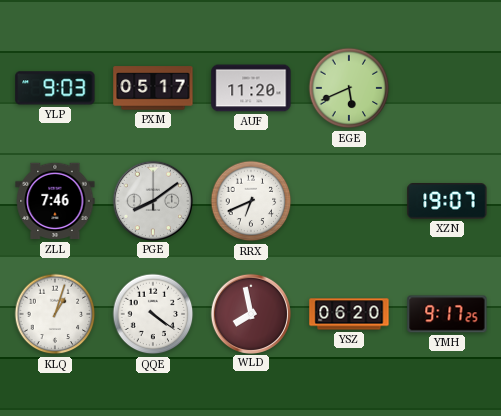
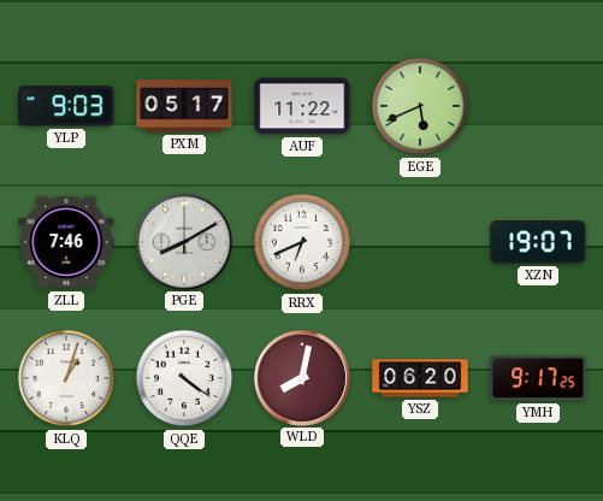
AUF: 11:20 -> 11:22 (302, 106)
PGE: 8:09 -> 8:10 (183, 241)
WLD: 7:58 -> 8:02 (301, 377)
